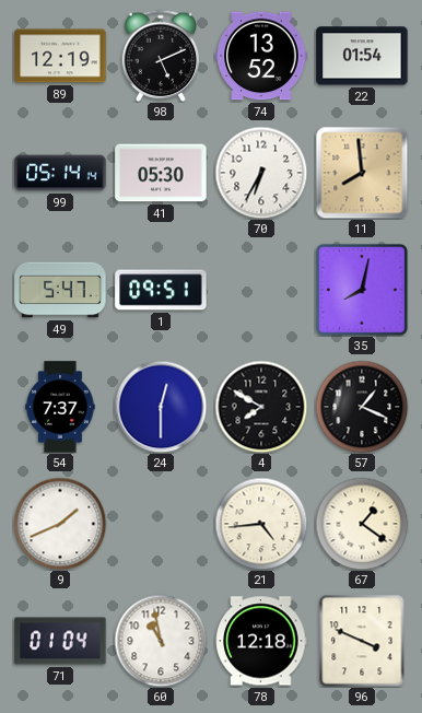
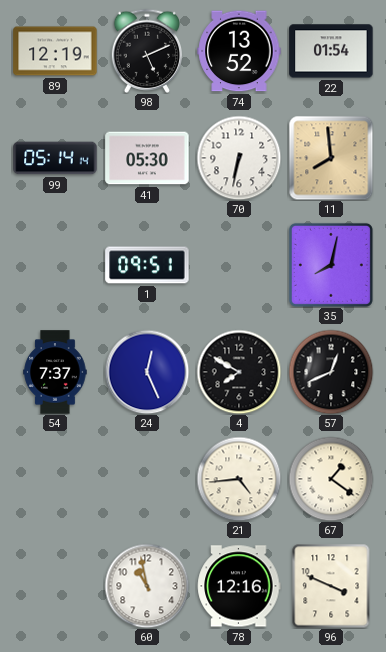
70: 6:35 -> 6:32 (239, 158)
49: 5:47 -> none (60, 290)
24: 12:30 -> 12:26 (147, 372)
57: 1:19 -> 12:41 (331, 372)
9: 1:41 -> none (60, 524)
71: 01:04 -> none (60, 641)
78: 12:18 -> 12:16 (239, 586)
